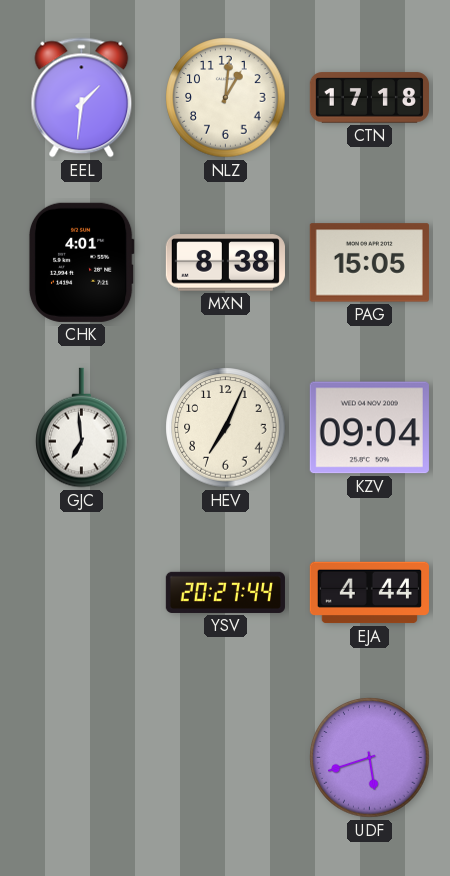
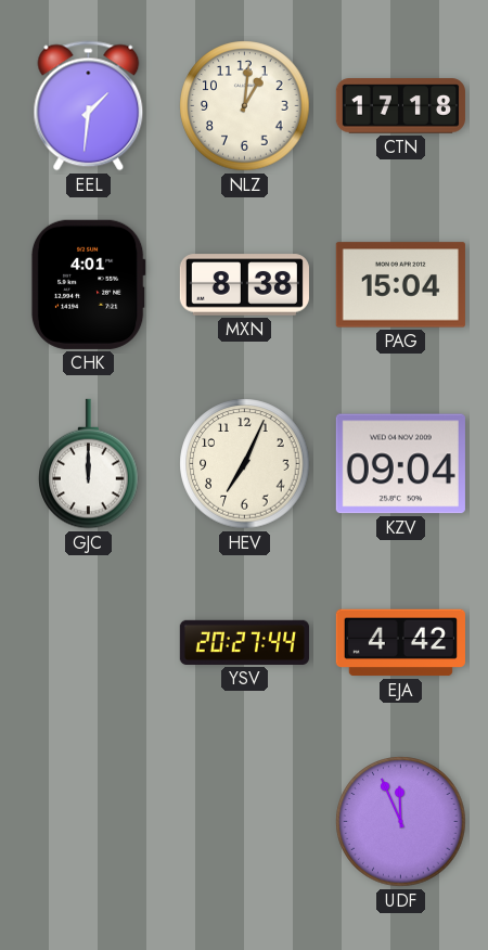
PAG: 15:05 -> 15:04 (400, 285)
GJC: 6:59 -> 12:00 (89, 464)
EJA: 4:44 -> 4:42 (400, 643)
UDF: 5:42 -> 11:56 (401, 822)
